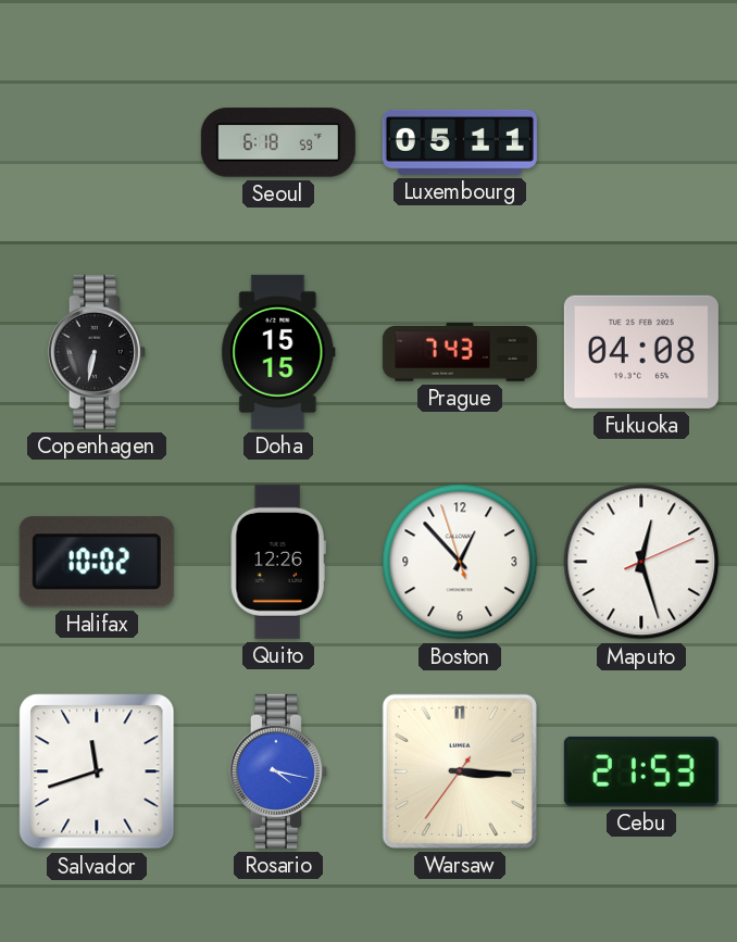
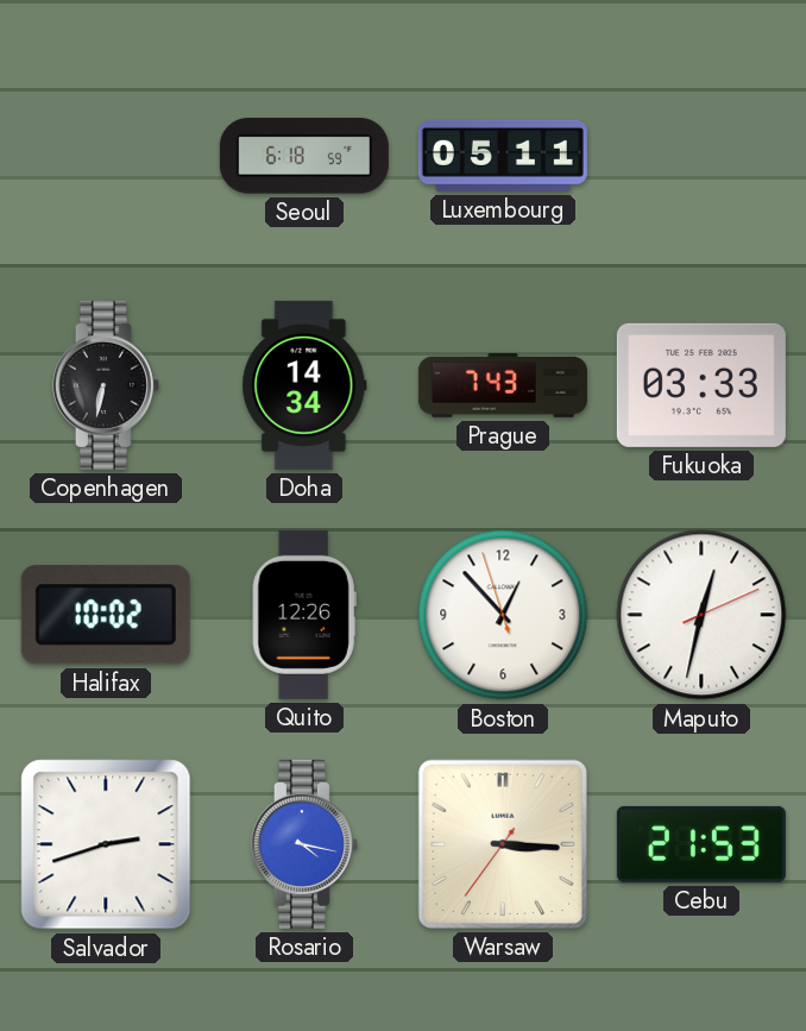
Doha: 15:15 -> 14:34 (304, 385)
Fukuoka: 04:08 -> 03:33 (701, 385)
Maputo: 12:27 -> 12:32 (701, 615)
Salvador: 11:42 -> 2:42 (106, 844)
